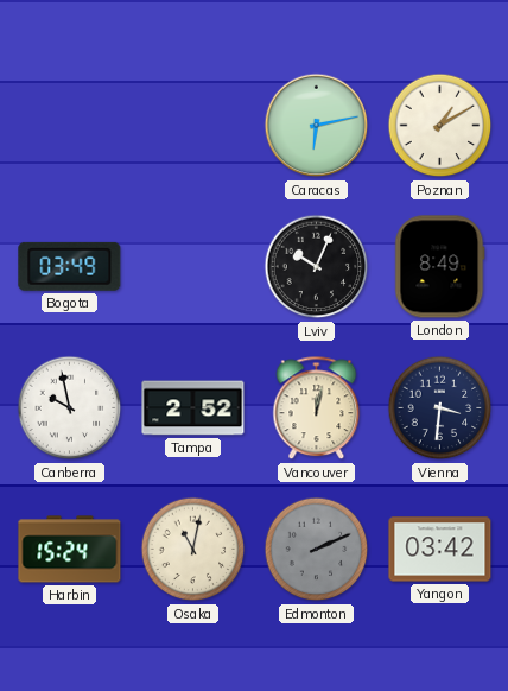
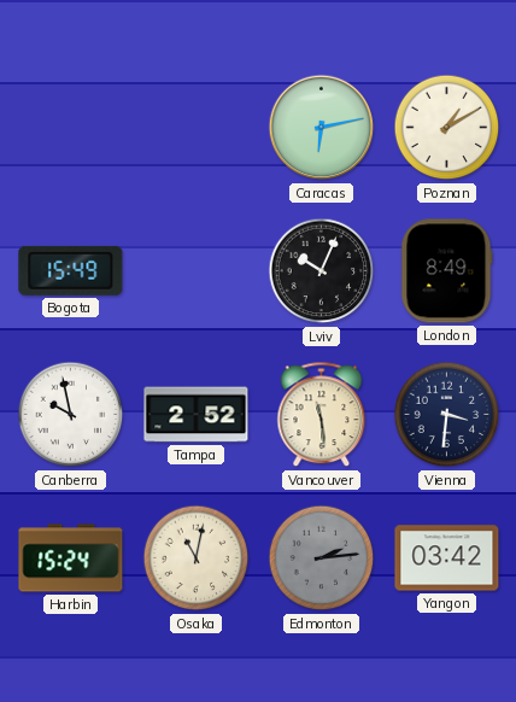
Bogota: 03:49 -> 15:49 (71, 270)
Vancouver: 12:02 -> 11:29 (322, 415)
Edmonton: 2:11 -> 2:14 (322, 558)
